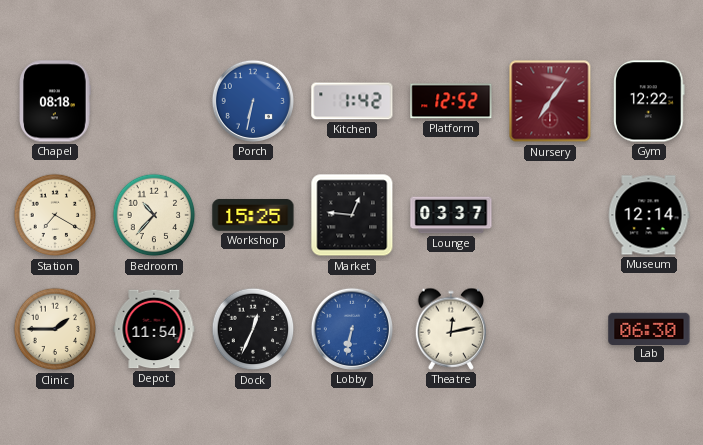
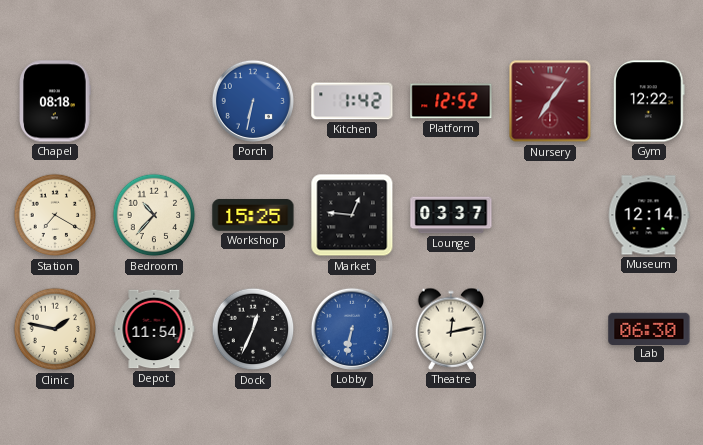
Clinic: 1:45 -> 1:47 (55, 329)
